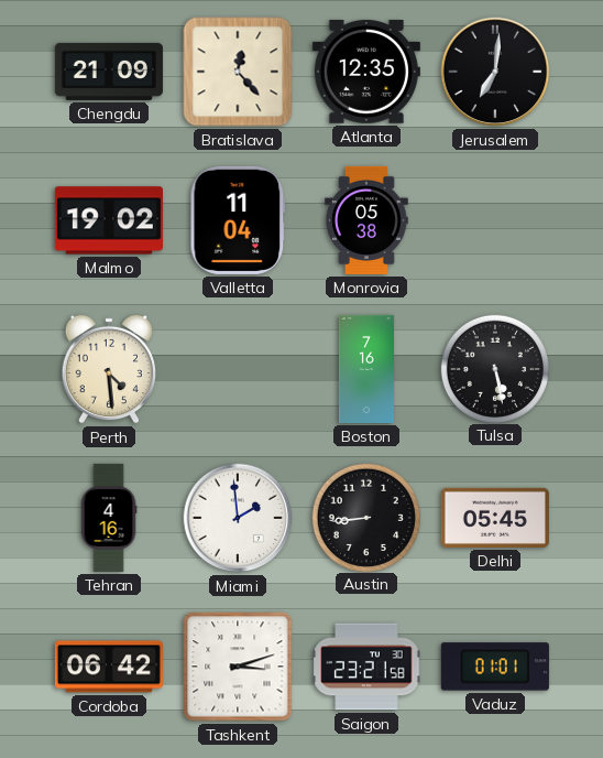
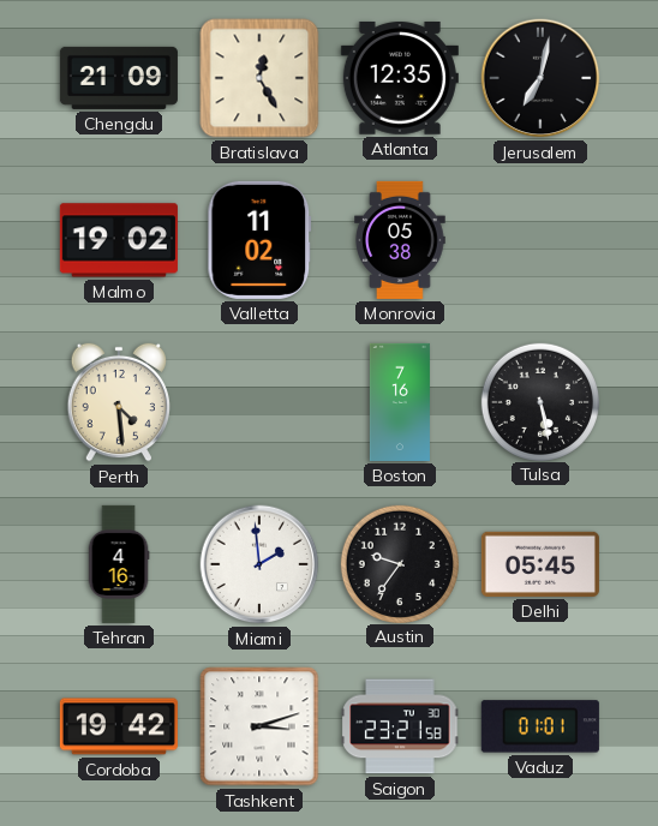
Bratislava: 12:23 -> 12:25 (259, 78)
Jerusalem: 7:01 -> 7:02 (540, 78)
Valletta: 11:04 -> 11:02 (259, 240)
Austin: 8:44 -> 9:36 (399, 563)
Cordoba: 06:42 -> 19:42 (119, 726)
